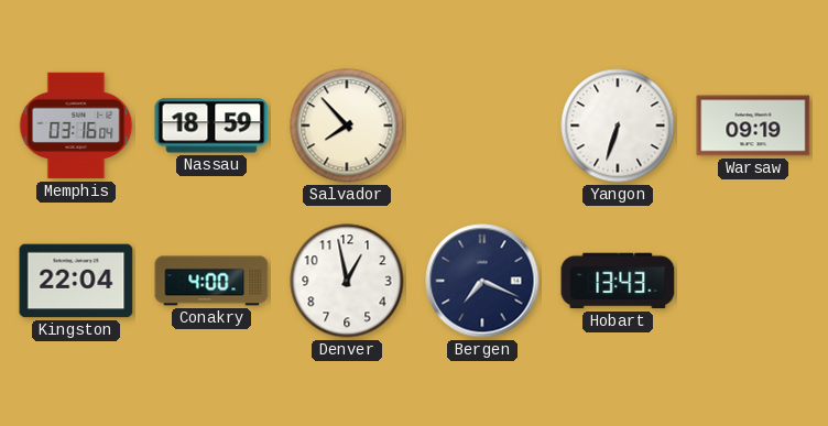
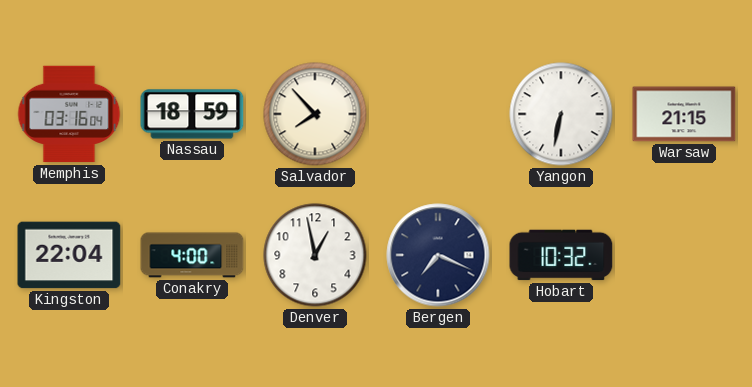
Yangon: 6:33 -> 6:32 (561, 114)
Warsaw: 09:19 -> 21:15 (684, 114)
Hobart: 13:43 -> 10:32 (561, 255)
